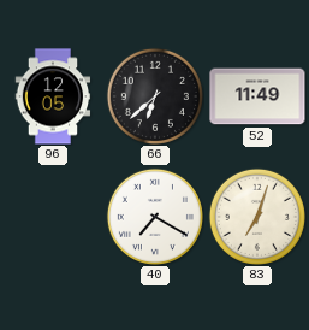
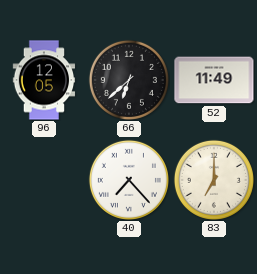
40: 7:20 -> 7:23 (129, 180)
83: 7:03 -> 7:00 (214, 180)
